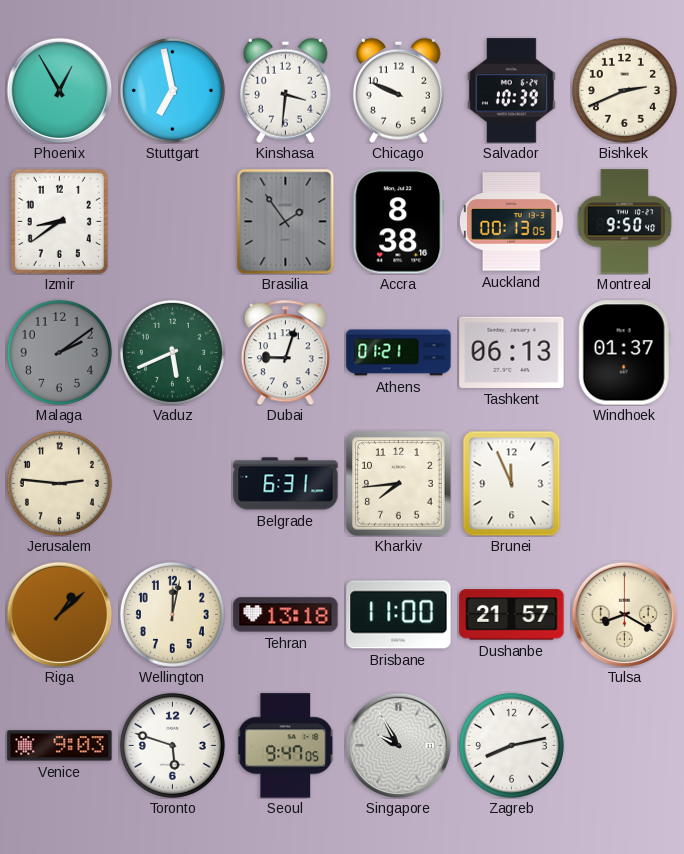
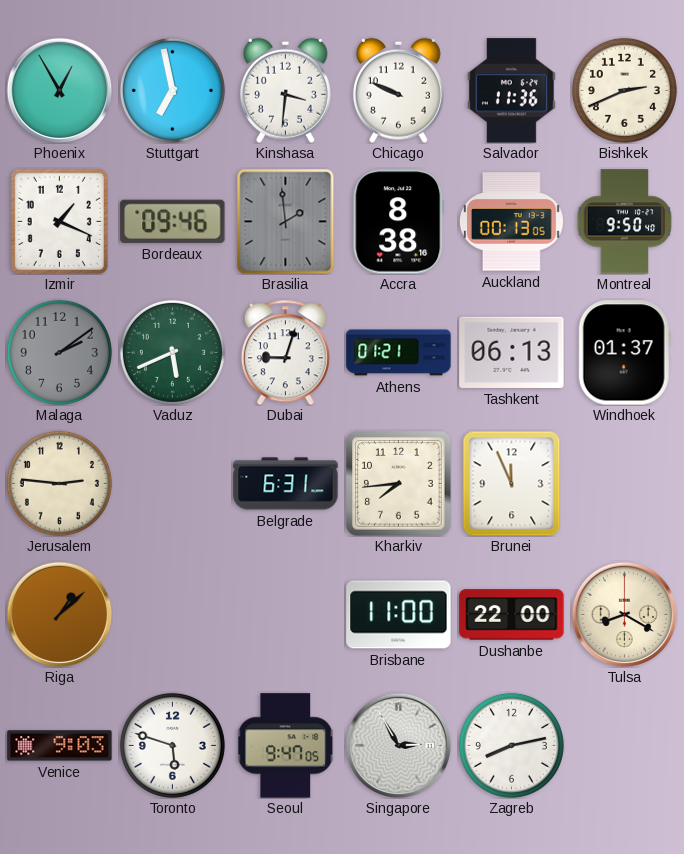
Salvador: 10:39 -> 11:36 (511, 91)
Izmir: 8:39 -> 1:19 (59, 221)
Bordeaux: none -> 09:46 (173, 221)
Brasilia: 1:54 -> 1:59 (286, 221)
Wellington: 12:02 -> none (172, 614)
Tehran: 13:18 -> none (286, 615)
Dushanbe: 21:57 -> 22:00 (512, 615)
Singapore: 9:55 -> 2:55 (398, 745)
